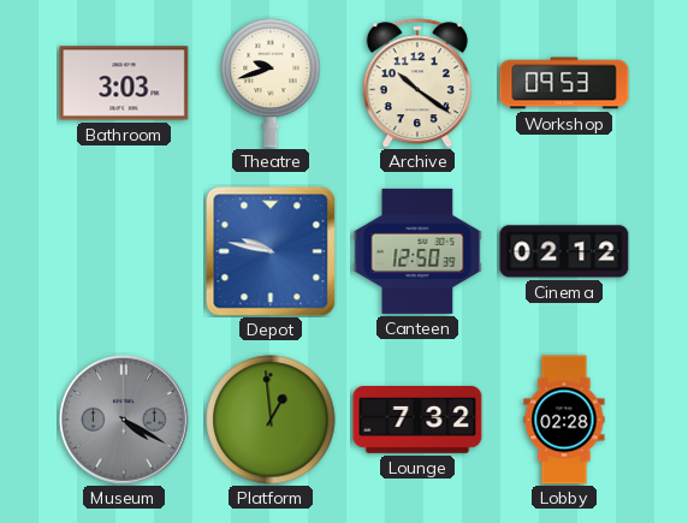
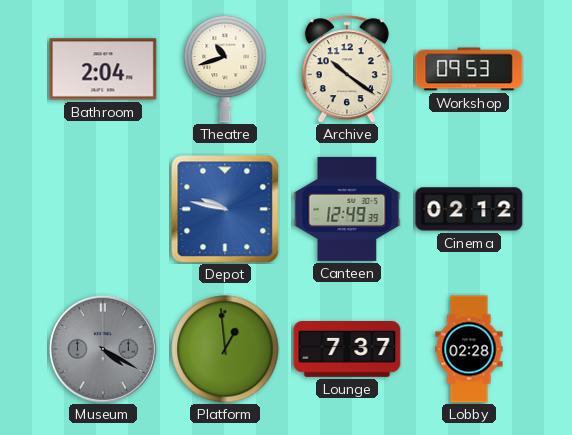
Bathroom: 3:03 -> 2:04 (103, 69)
Theatre: 9:42 -> 10:42 (225, 69)
Canteen: 12:50 -> 12:49 (347, 209)
Lounge: 7:32 -> 7:37 (347, 349)
